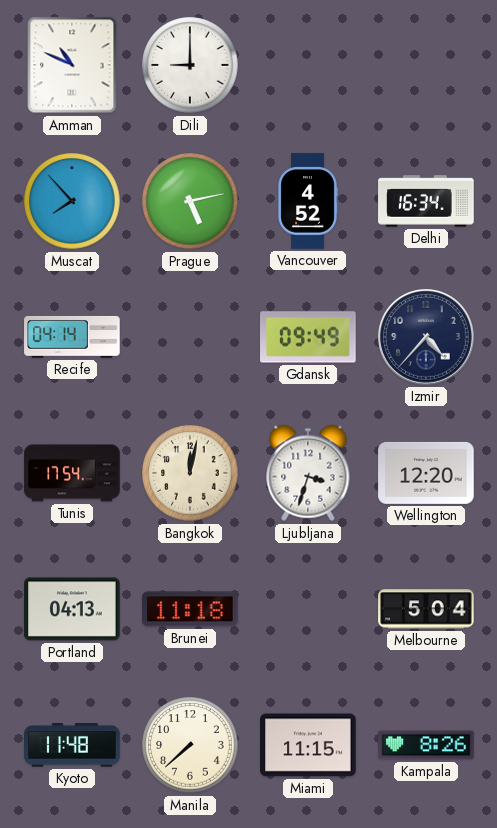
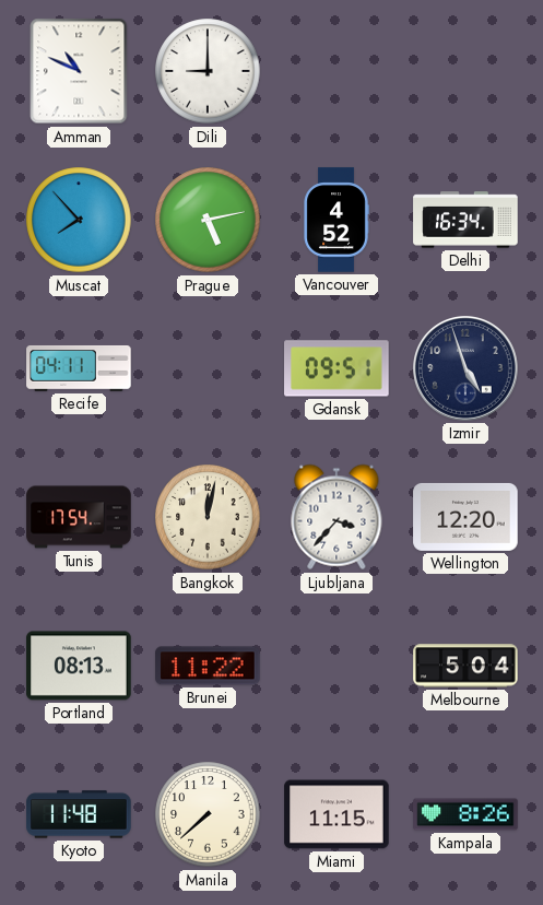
Recife: 04:14 -> 04:11 (79, 368)
Gdansk: 09:49 -> 09:51 (337, 368)
Izmir: 4:37 -> 4:57 (467, 369)
Ljubljana: 3:33 -> 3:37 (337, 517)
Portland: 04:13 -> 08:13 (79, 666)
Brunei: 11:18 -> 11:22 (208, 666)
